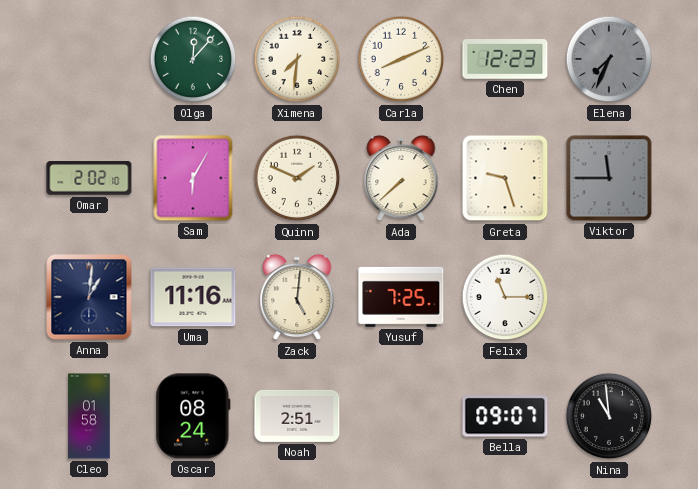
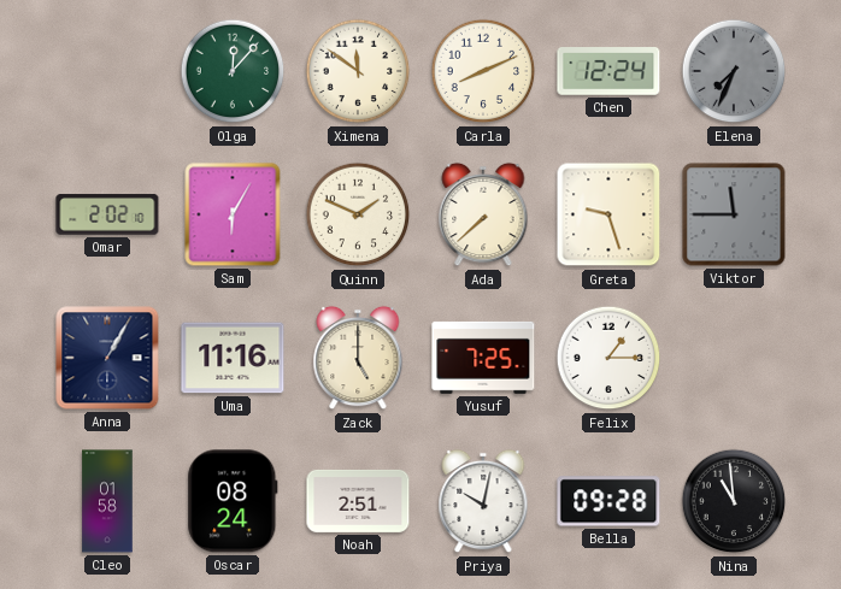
Ximena: 7:31 -> 11:51 (358, 71)
Chen: 12:23 -> 12:24 (608, 72)
Anna: 1:01 -> 1:05 (107, 358)
Zack: 5:01 -> 5:00 (358, 358)
Felix: 11:15 -> 1:15 (608, 358)
Priya: none -> 10:02 (483, 501)
Bella: 09:07 -> 09:28 (608, 501)
